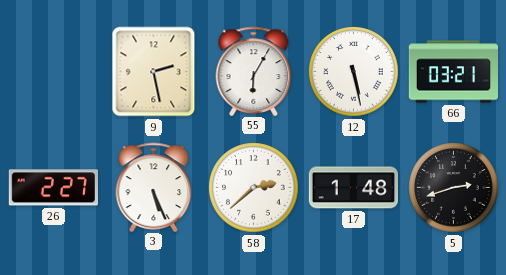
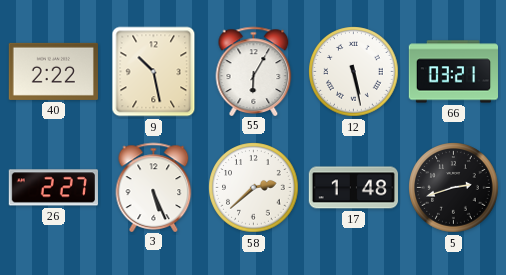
40: none -> 2:22 (53, 71)
9: 2:28 -> 10:28 (154, 72)
